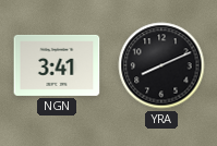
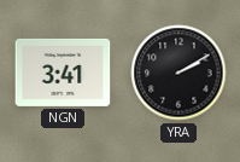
YRA: 8:11 -> 2:10 (178, 73)
